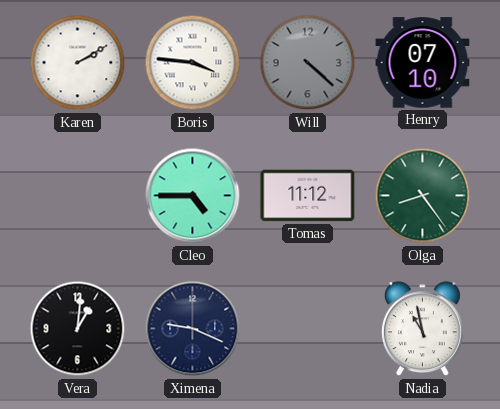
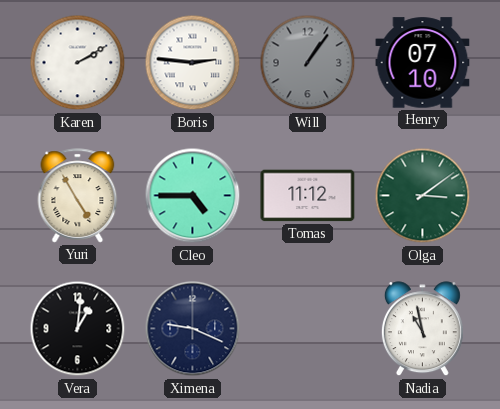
Boris: 3:46 -> 2:46 (193, 63)
Will: 4:22 -> 1:06 (308, 63)
Yuri: none -> 4:55 (78, 196)
Olga: 8:24 -> 3:09 (423, 196)
